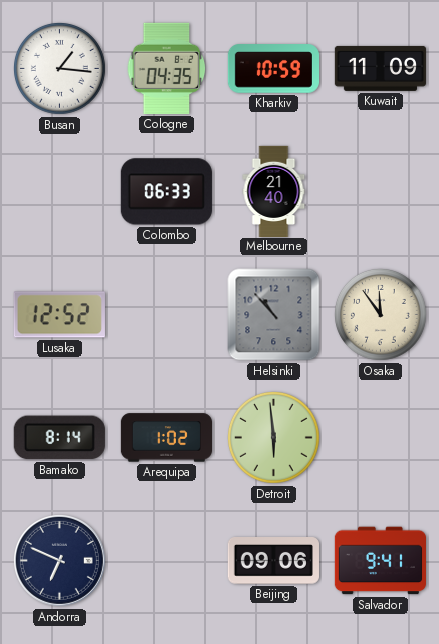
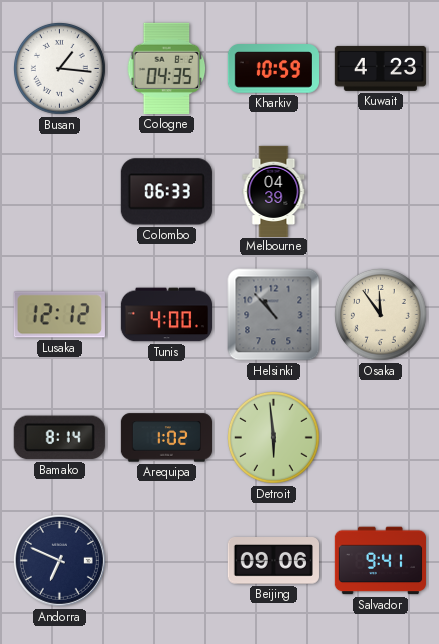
Kuwait: 11:09 -> 4:23 (380, 68)
Melbourne: 21:40 -> 04:39 (274, 191)
Lusaka: 12:52 -> 12:12 (59, 315)
Tunis: none -> 4:00 (166, 315)
